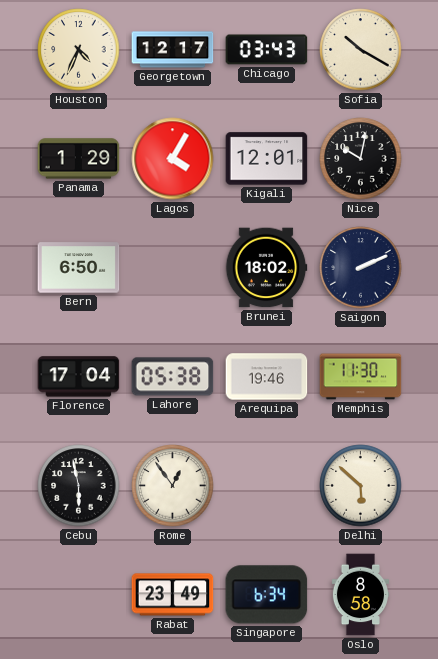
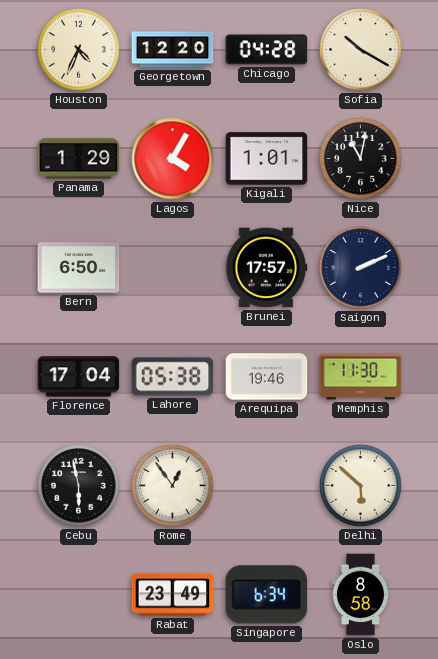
Georgetown: 12:17 -> 12:20 (173, 50)
Chicago: 03:43 -> 04:28 (267, 50)
Kigali: 12:01 -> 1:01 (267, 159)
Nice: 10:02 -> 11:02 (361, 159)
Brunei: 18:02 -> 17:57 (266, 268)
